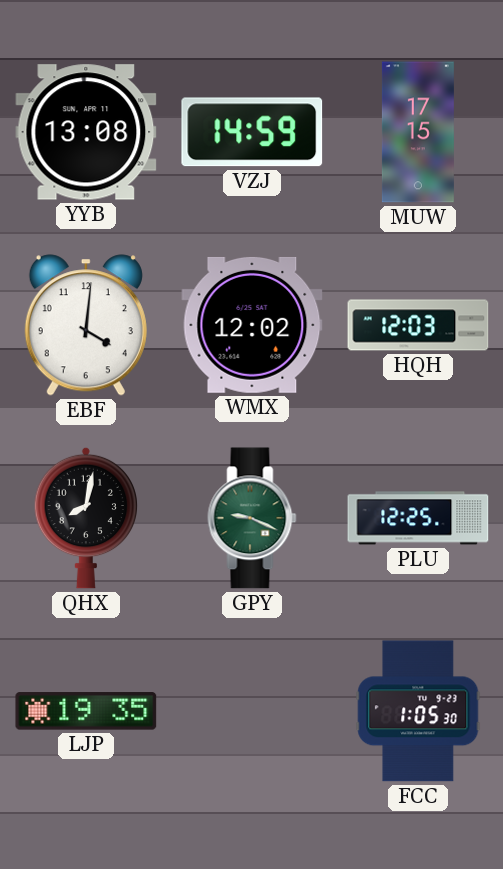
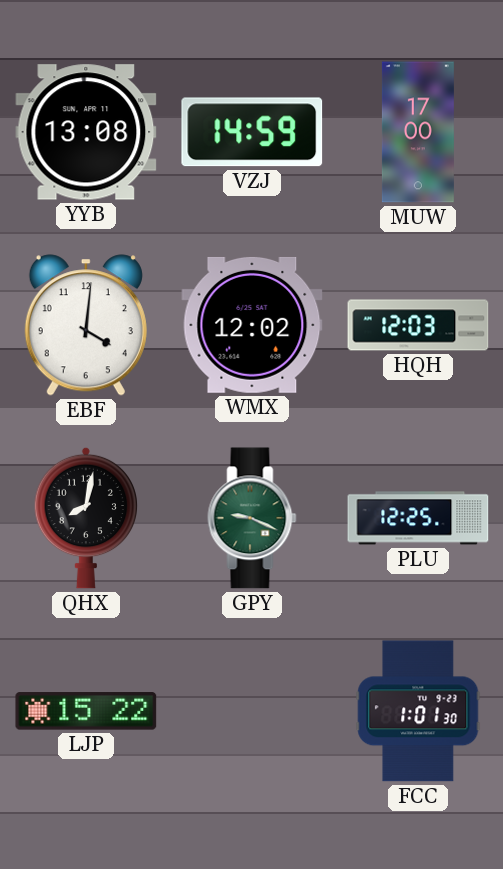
MUW: 17:15 -> 17:00 (418, 132)
LJP: 19:35 -> 15:22 (86, 711)
FCC: 1:05 -> 1:01 (418, 711)
